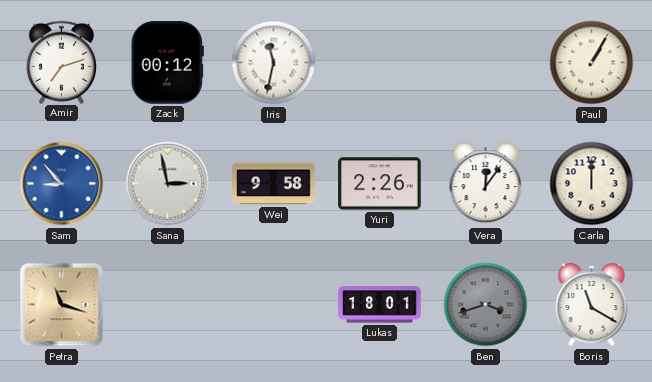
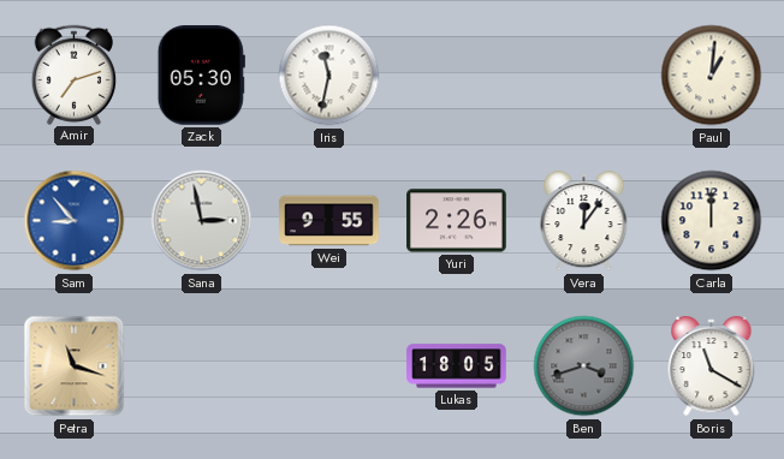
Zack: 00:12 -> 05:30 (201, 76)
Paul: 1:05 -> 1:01 (712, 76)
Wei: 9:58 -> 9:55 (329, 221)
Lukas: 18:01 -> 18:05 (457, 366)
